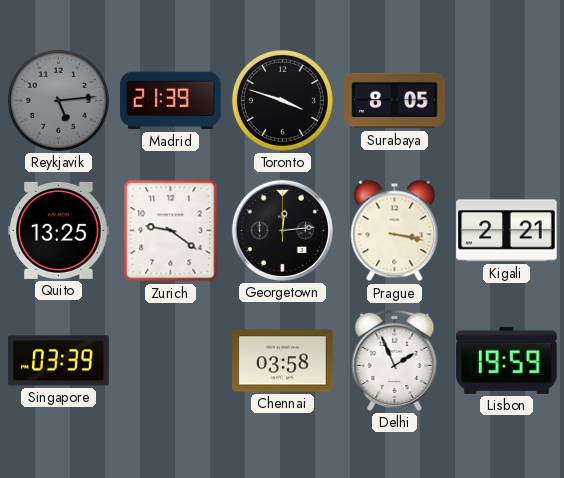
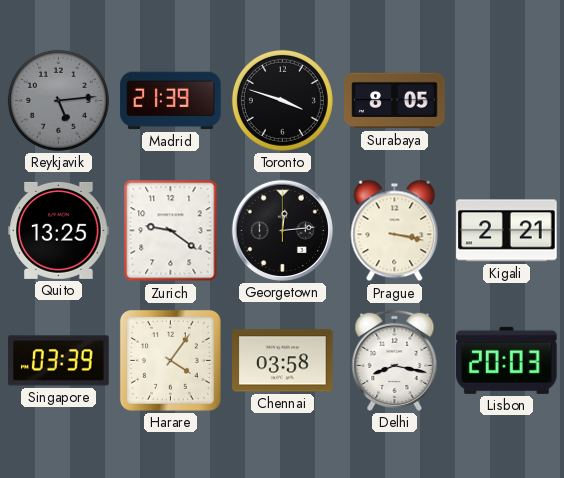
Harare: none -> 4:06 (170, 360)
Delhi: 1:56 -> 8:17 (395, 360)
Lisbon: 19:59 -> 20:03 (507, 360)
